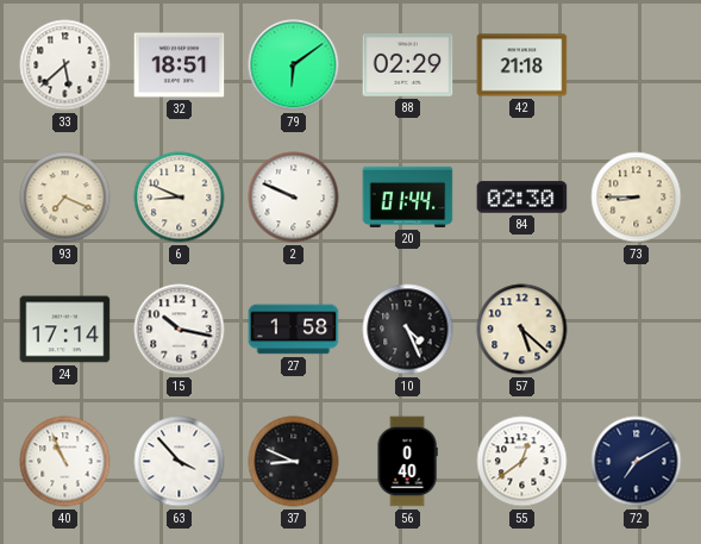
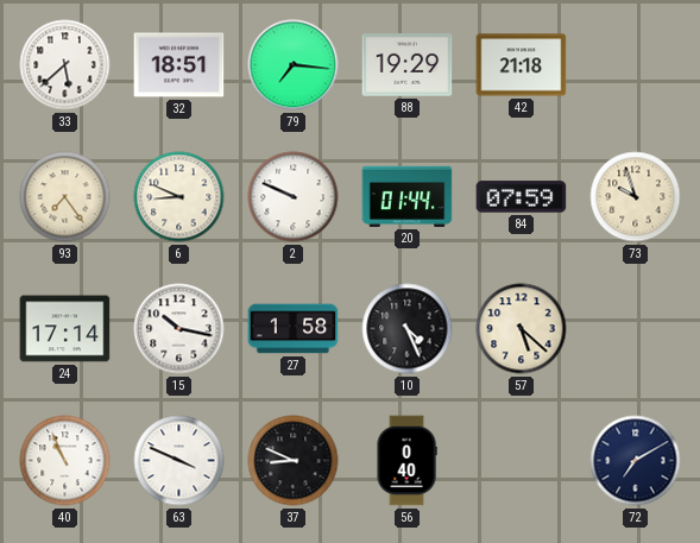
79: 6:09 -> 7:16 (294, 65)
88: 02:29 -> 19:29 (408, 65)
93: 7:19 -> 7:24 (65, 197)
84: 02:30 -> 07:59 (522, 197)
73: 8:45 -> 9:57 (636, 197)
63: 3:53 -> 3:49 (179, 461)
55: 12:39 -> none (522, 462)
